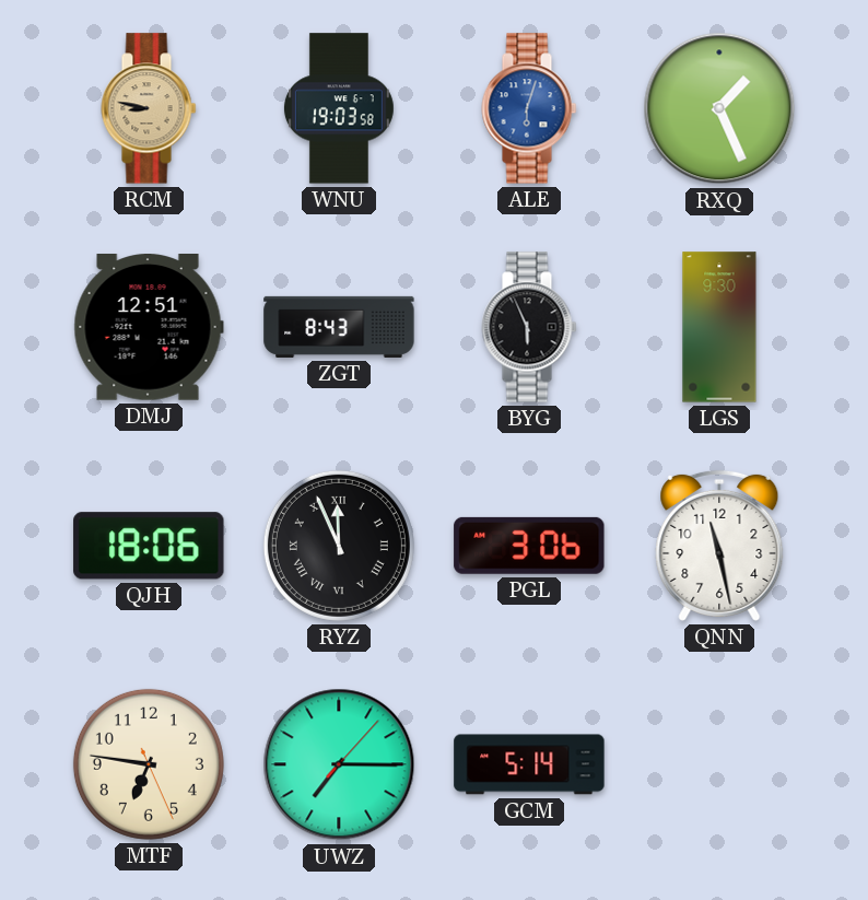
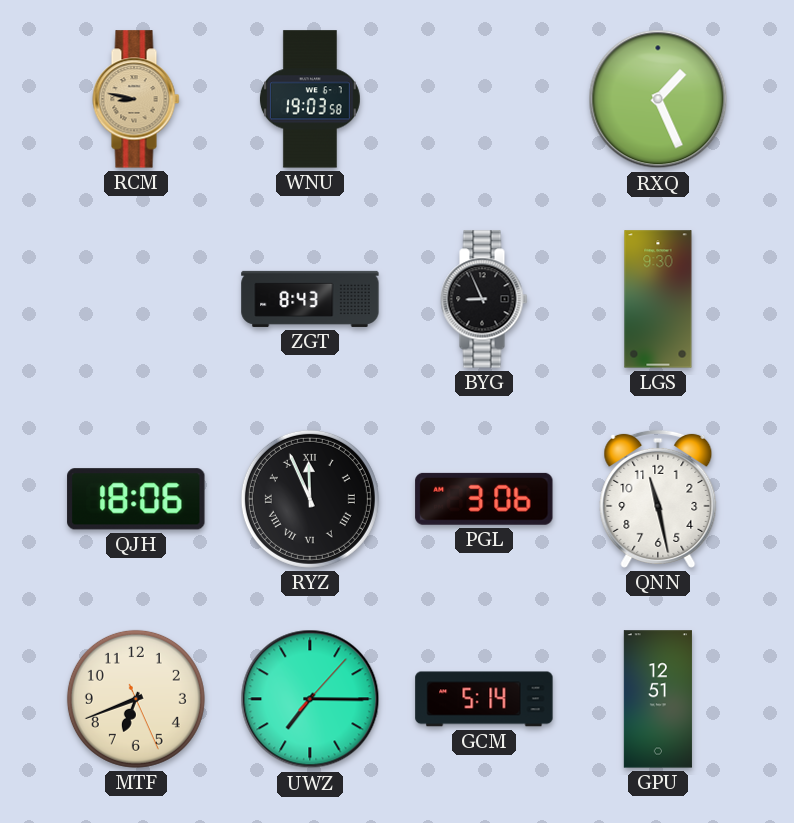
ALE: 6:03 -> none (529, 108)
DMJ: 12:51 -> none (149, 328)
BYG: 5:56 -> 8:56 (484, 299)
MTF: 6:46 -> 6:41 (136, 699)
GPU: none -> 12:51 (658, 699)
